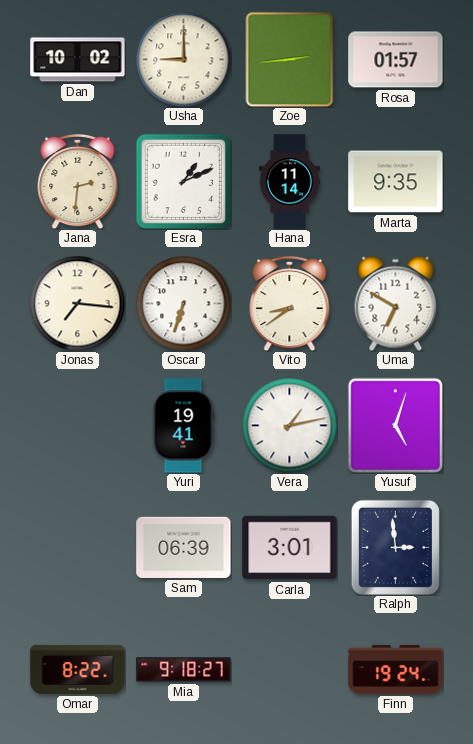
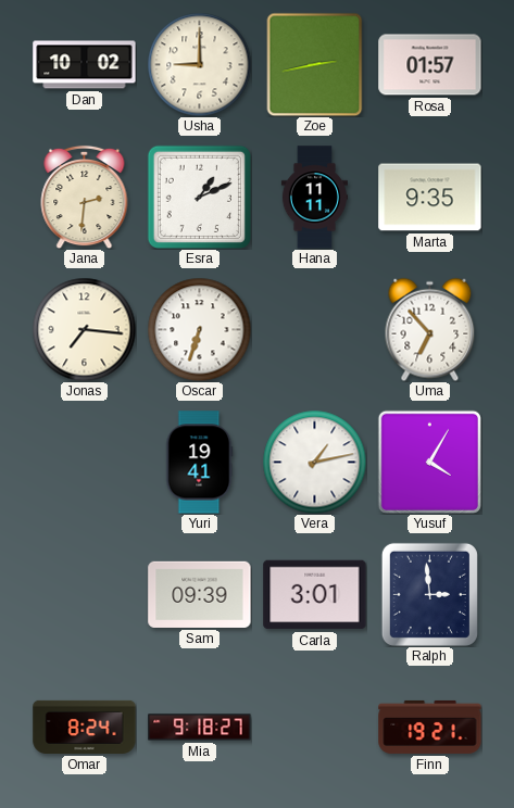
Zoe: 2:44 -> 2:43 (315, 64)
Hana: 11:14 -> 11:11 (314, 198)
Vito: 8:39 -> none (290, 303)
Uma: 6:50 -> 6:53 (430, 329)
Yusuf: 5:03 -> 4:05 (429, 462)
Sam: 06:39 -> 09:39 (200, 594)
Omar: 8:22 -> 8:24 (85, 727)
Finn: 19:24 -> 19:21 (430, 727)
